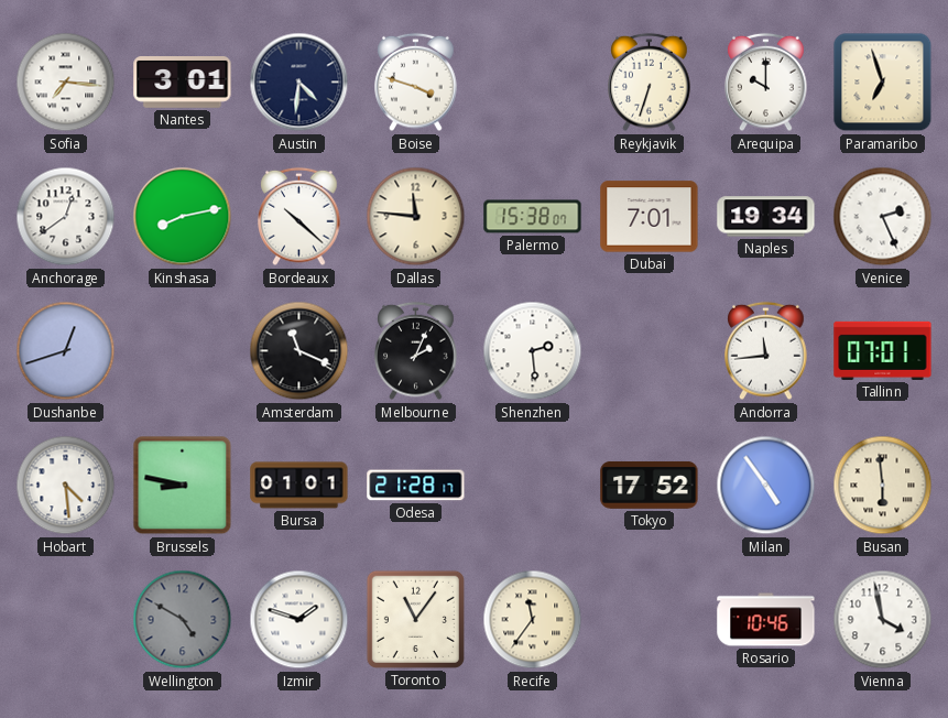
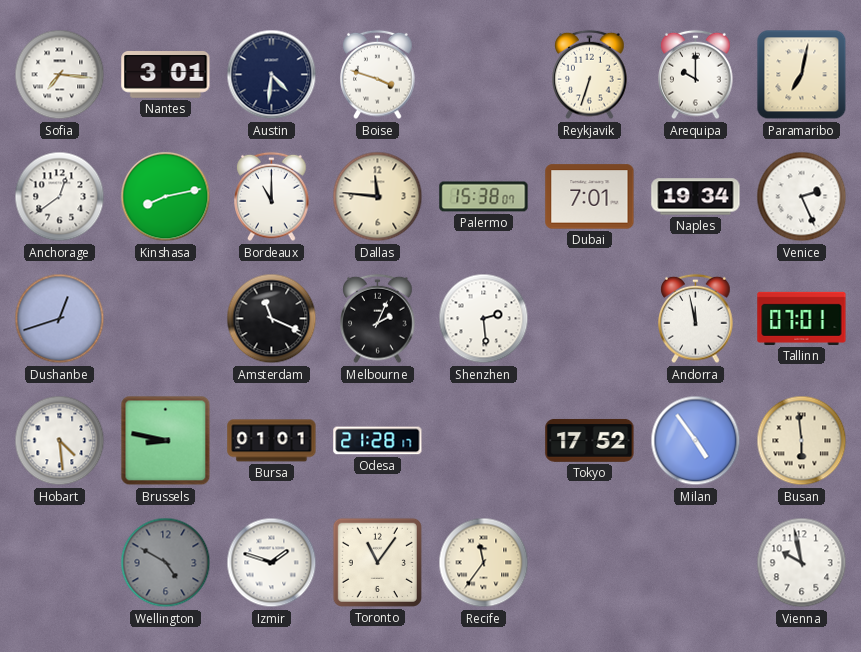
Paramaribo: 6:57 -> 7:02 (802, 75)
Bordeaux: 10:22 -> 11:00 (272, 197)
Andorra: 11:44 -> 11:58 (696, 319)
Rosario: 10:46 -> none (766, 620)
Vienna: 3:58 -> 9:58 (802, 563)
